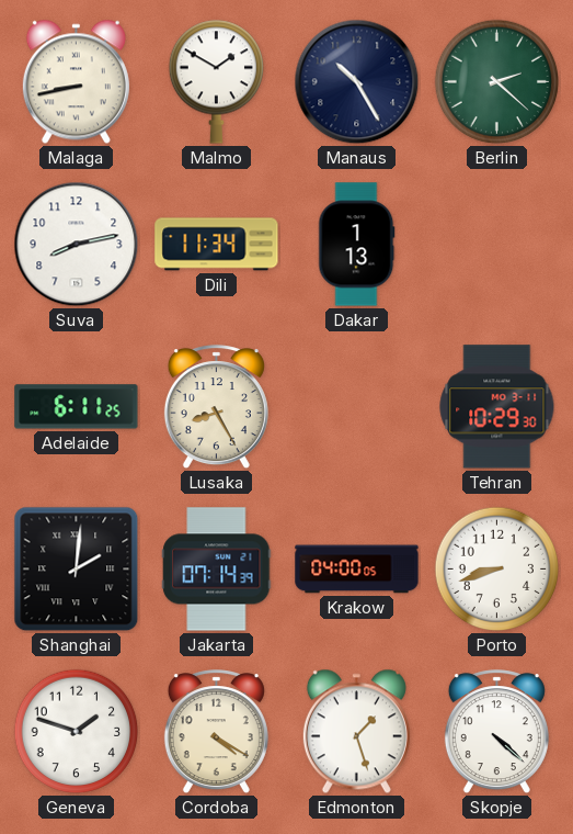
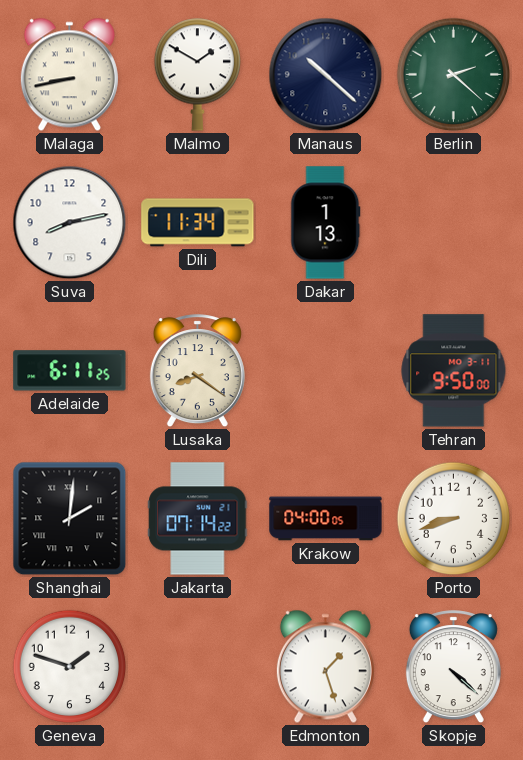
Manaus: 10:25 -> 10:22 (326, 75)
Lusaka: 8:25 -> 8:21 (197, 371)
Tehran: 10:29 -> 9:50 (454, 371)
Jakarta: 07:14:39 -> 07:14:22 (198, 519)
Cordoba: 4:20 -> none (216, 732)
